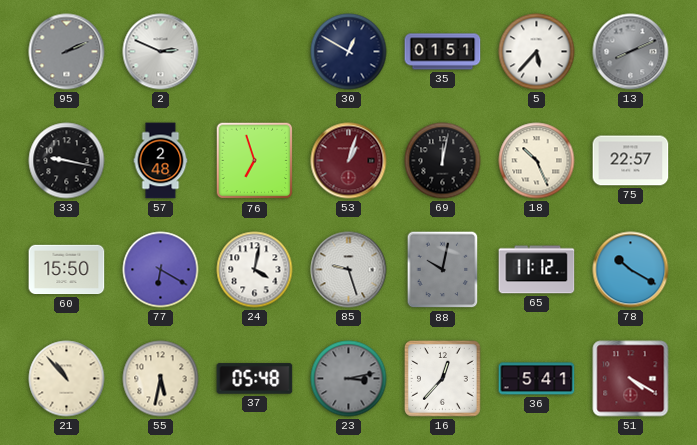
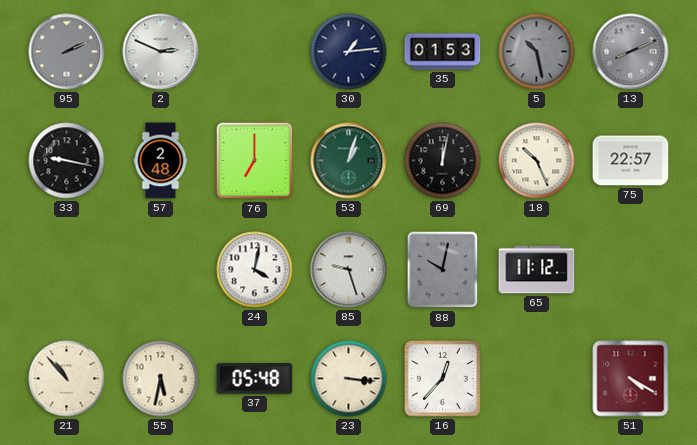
30: 12:50 -> 1:14 (349, 52)
35: 01:51 -> 01:53 (443, 52)
5: 5:37 -> 10:28 (537, 52)
5 dial: white -> grey (537, 52)
76: 6:57 -> 7:00 (255, 161)
53 dial: burgundy -> green (349, 161)
60: 15:50 -> none (67, 270)
77: 6:20 -> none (161, 270)
78: 10:20 -> none (631, 270)
23: 3:13 -> 3:16 (349, 379)
23 dial: grey -> cream (349, 379)
36: 5:41 -> none (537, 379)
